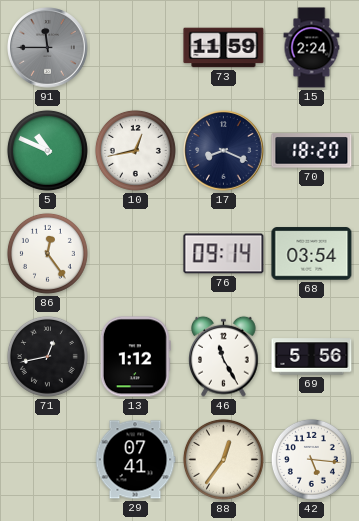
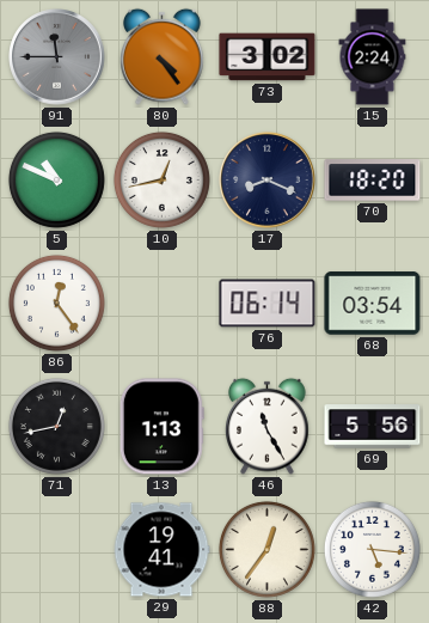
80: none -> 4:24 (163, 56)
73: 11:59 -> 3:02 (268, 57)
76: 09:14 -> 06:14 (268, 304)
13: 1:12 -> 1:13 (161, 427)
29: 07:41 -> 19:41 (161, 550)
